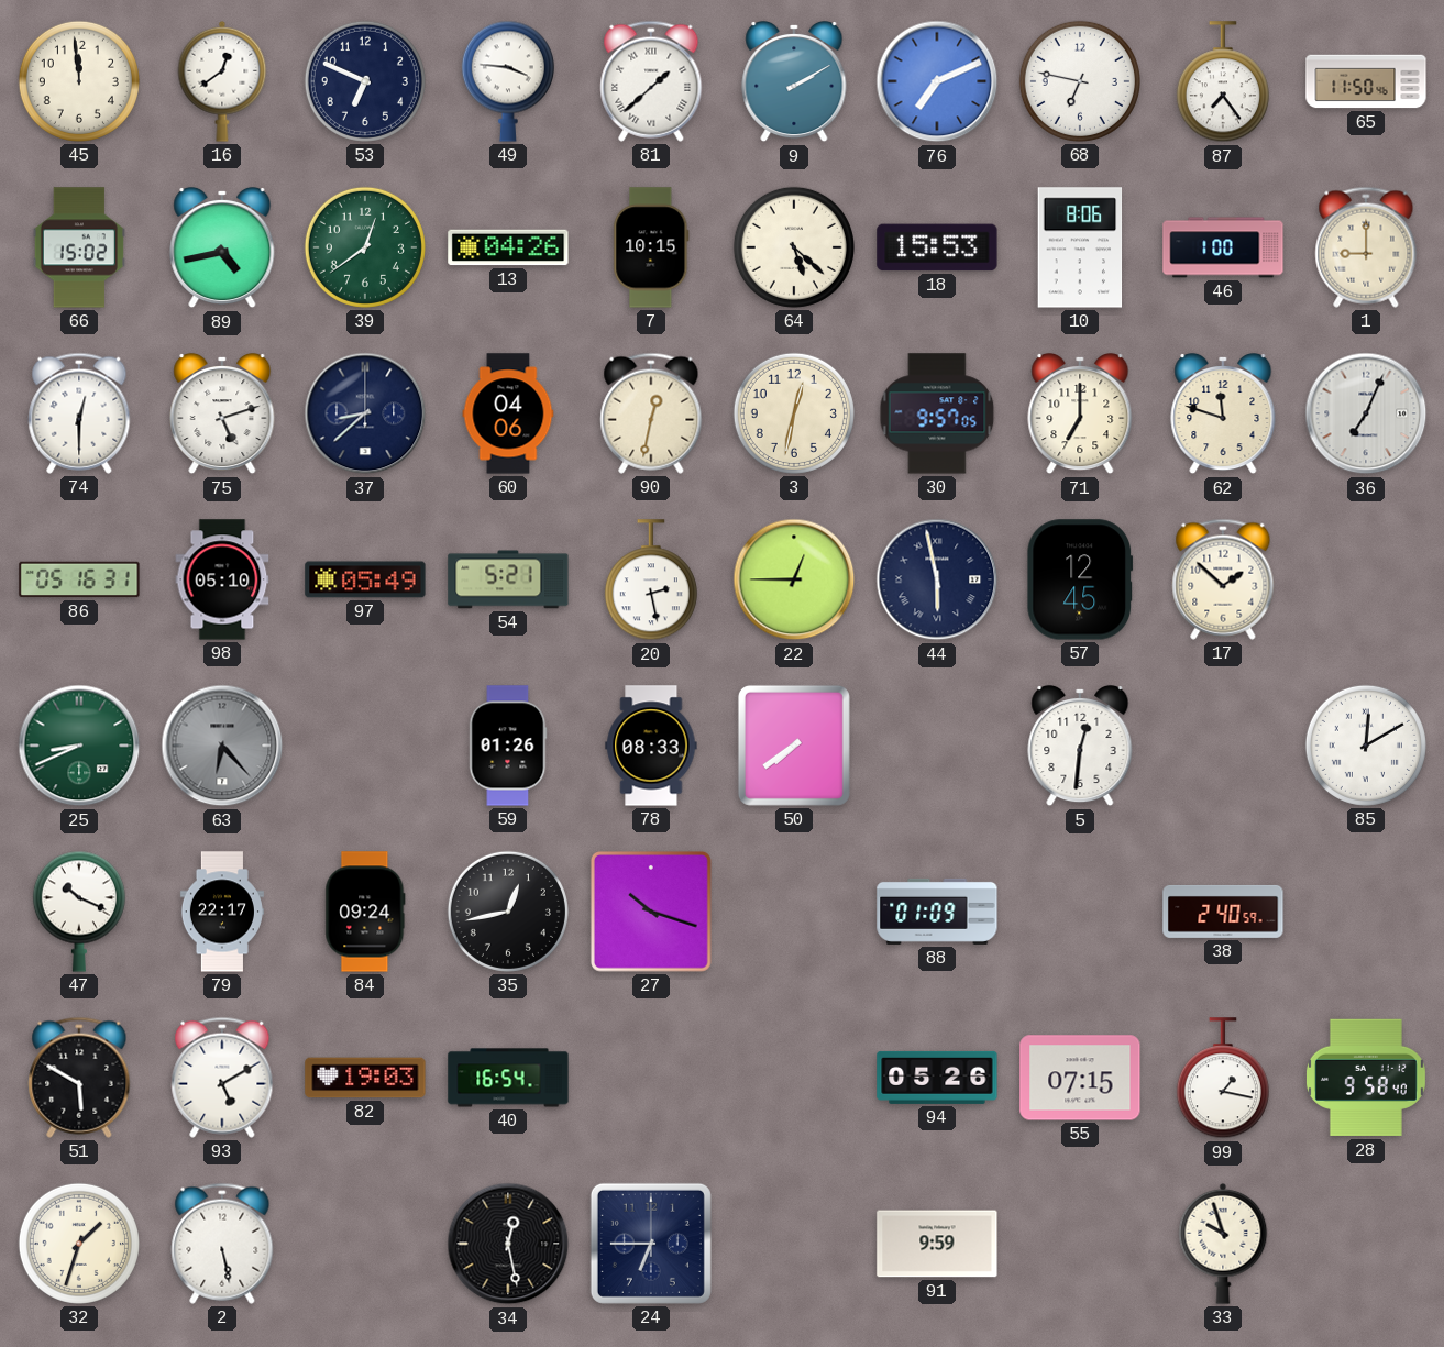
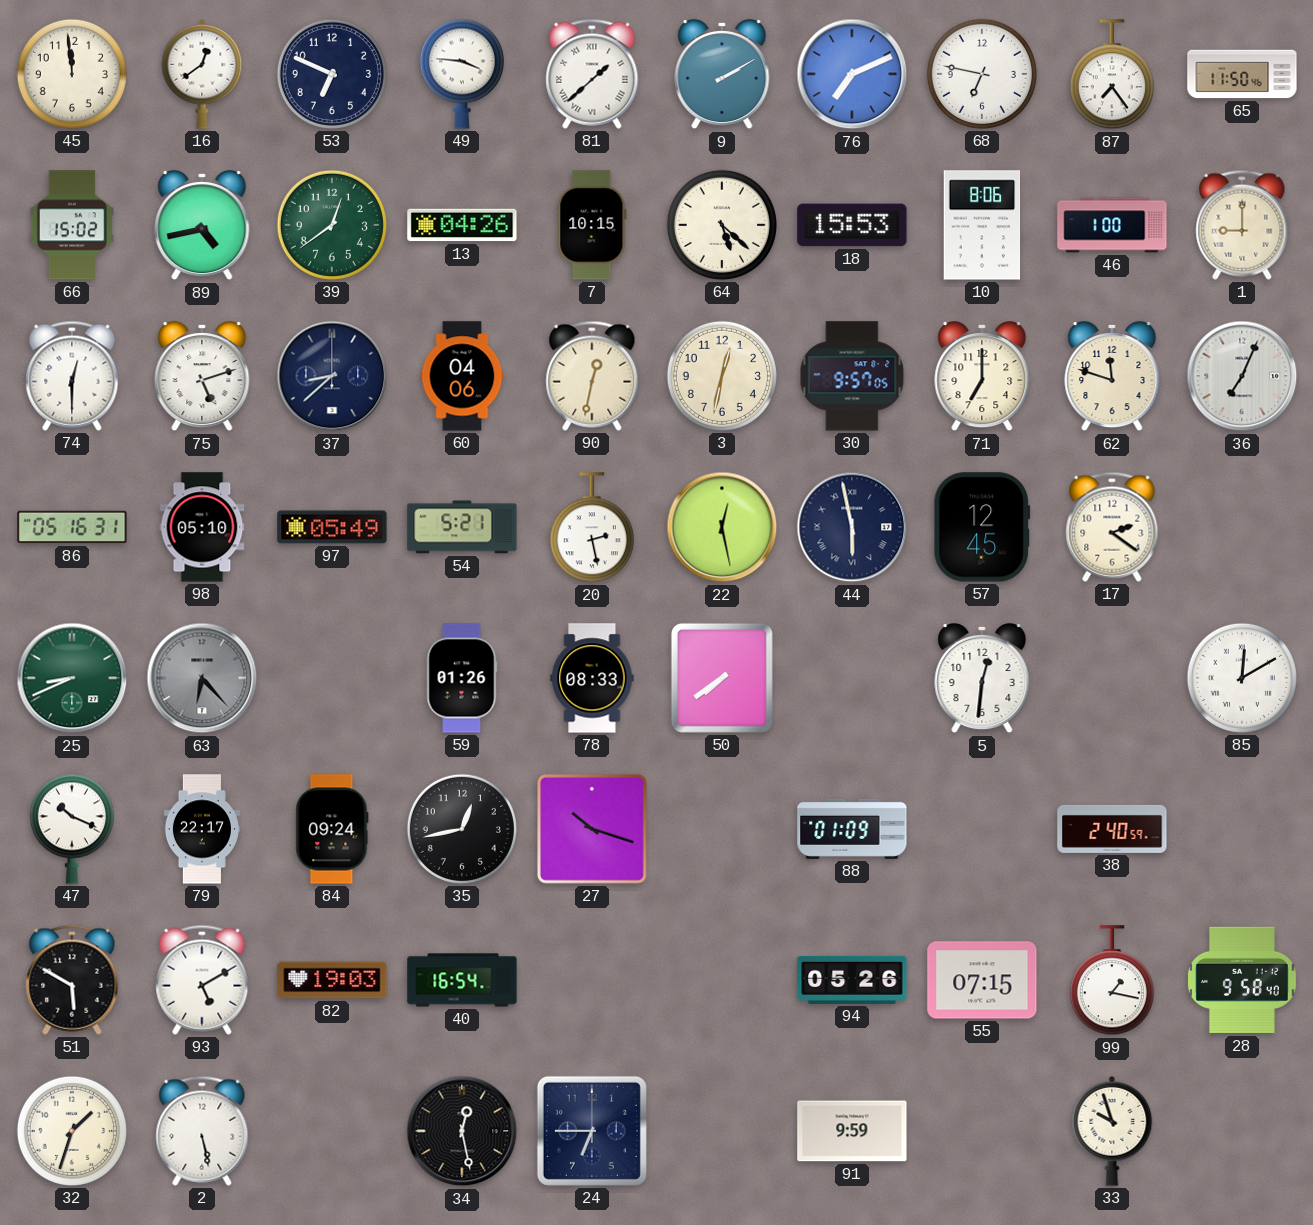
22: 12:45 -> 12:28 (722, 527)
17: 1:52 -> 2:21 (1112, 527)
